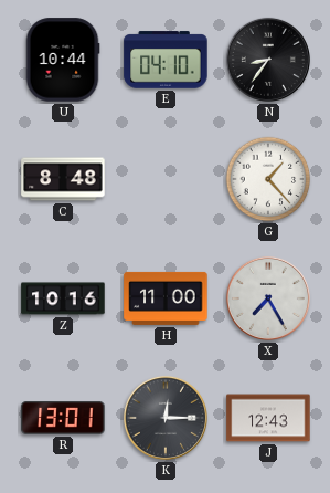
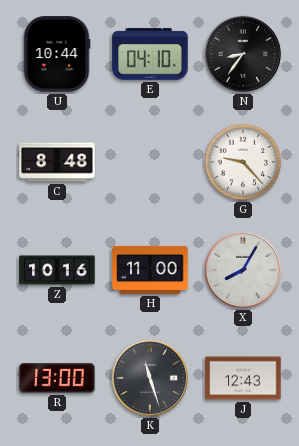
G: 1:23 -> 9:23 (243, 162)
X: 7:25 -> 8:05 (243, 270)
R: 13:01 -> 13:00 (57, 378)
K: 12:15 -> 11:27 (150, 378)
